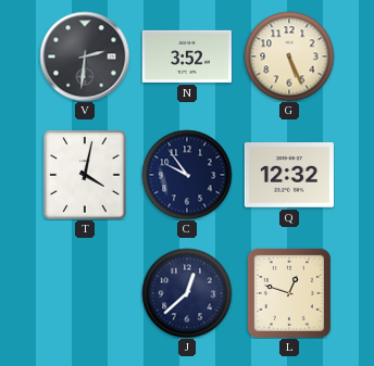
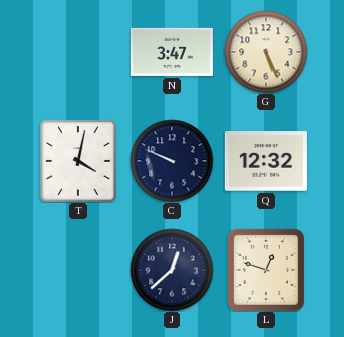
V: 2:31 -> none (85, 56)
N: 3:52 -> 3:47 (172, 52)
C: 9:54 -> 9:49 (172, 161)
